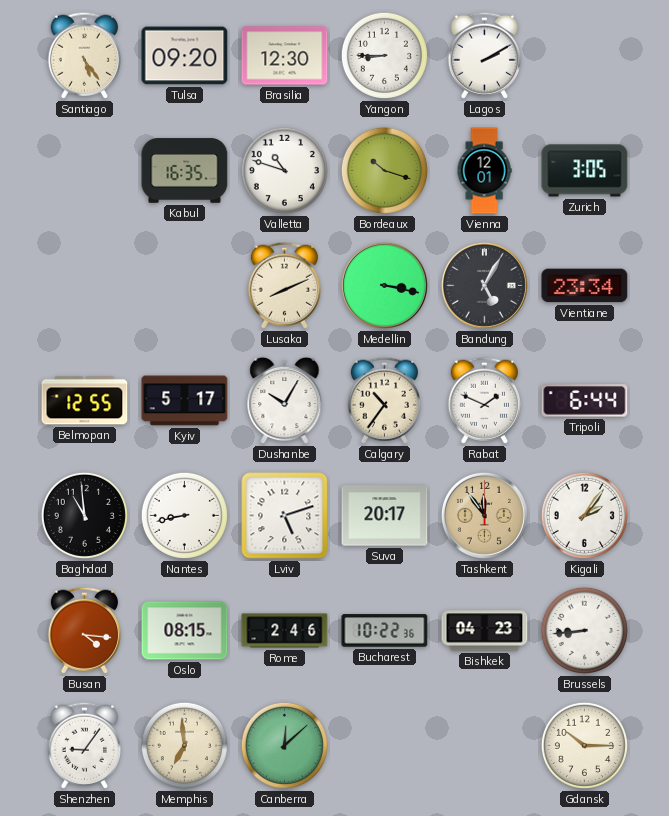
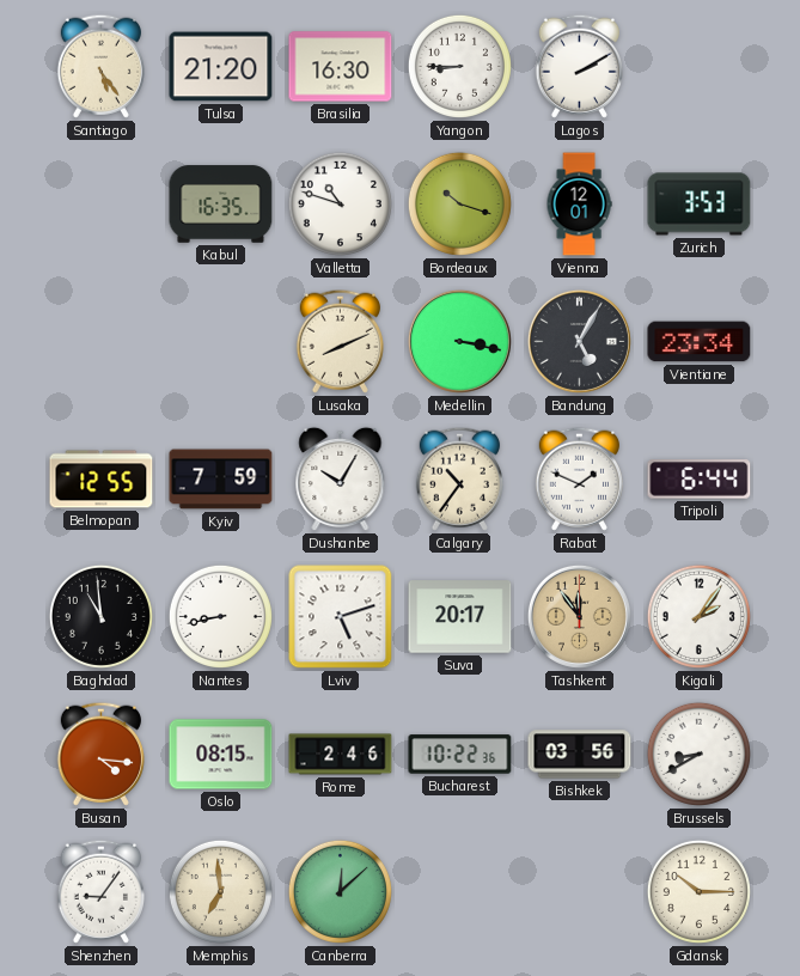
Tulsa: 09:20 -> 21:20 (221, 67)
Brasilia: 12:30 -> 16:30 (341, 67)
Zurich: 3:05 -> 3:53 (700, 205)
Kyiv: 5:17 -> 7:59 (221, 480)
Bishkek: 04:23 -> 03:56 (580, 755)
Brussels: 8:44 -> 8:40 (698, 754)
